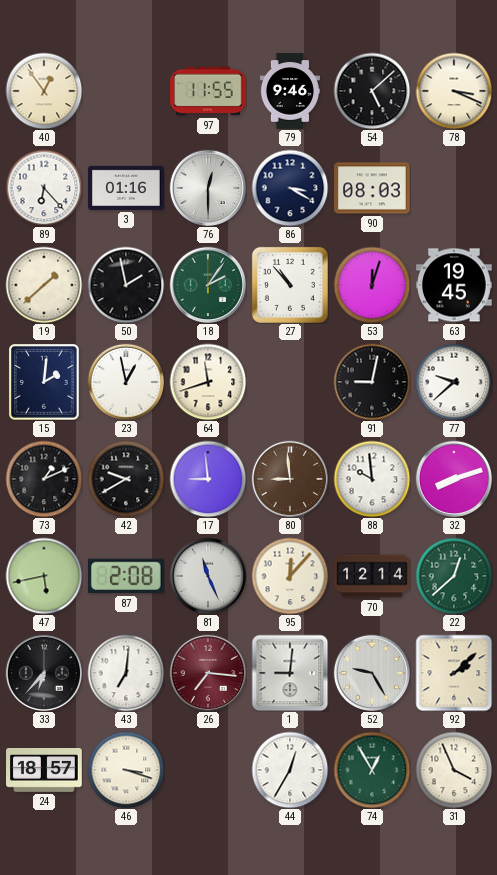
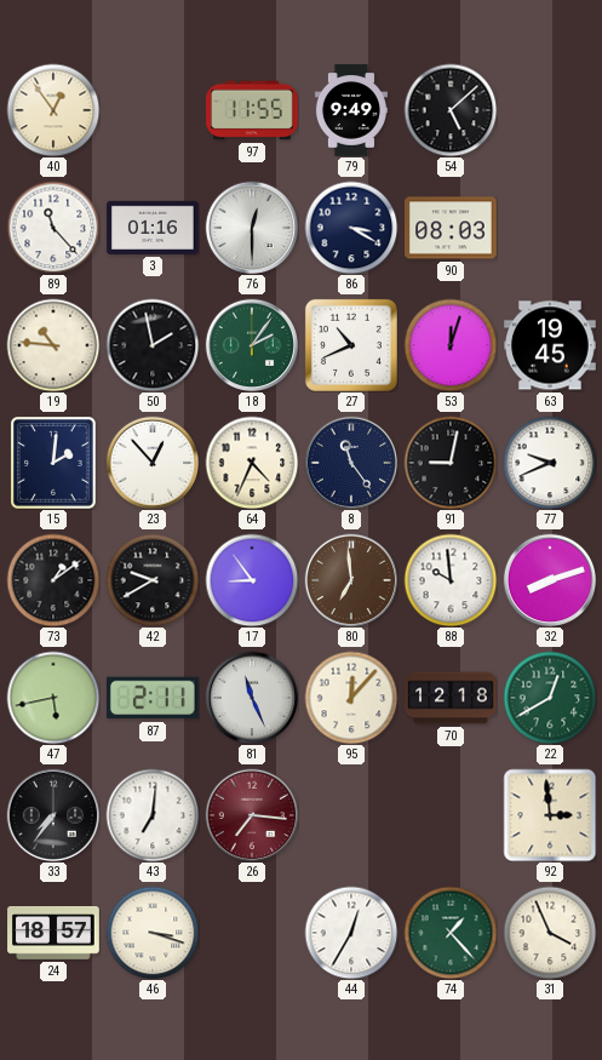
79: 9:46 -> 9:49 (351, 110)
78: 3:19 -> none (454, 91)
89: 6:23 -> 11:23 (53, 228)
19: 1:38 -> 10:46 (53, 345)
27: 10:53 -> 10:41 (351, 345)
23: 12:58 -> 12:53 (153, 463)
64: 11:42 -> 4:34 (252, 463)
8: none -> 11:24 (351, 463)
77: 9:38 -> 9:41 (550, 463)
73: 1:11 -> 1:09 (53, 580)
17: 8:59 -> 8:54 (252, 580)
80: 8:59 -> 6:59 (351, 580)
87: 2:08 -> 2:11 (153, 698)
70: 12:14 -> 12:18 (451, 698)
22: 12:38 -> 12:40 (550, 698)
33: 6:37 -> 7:36 (53, 815)
1: 9:01 -> none (290, 673)
52: 9:25 -> none (372, 673)
92: 2:08 -> 2:59 (550, 815)
74: 12:55 -> 1:23 (451, 933)
